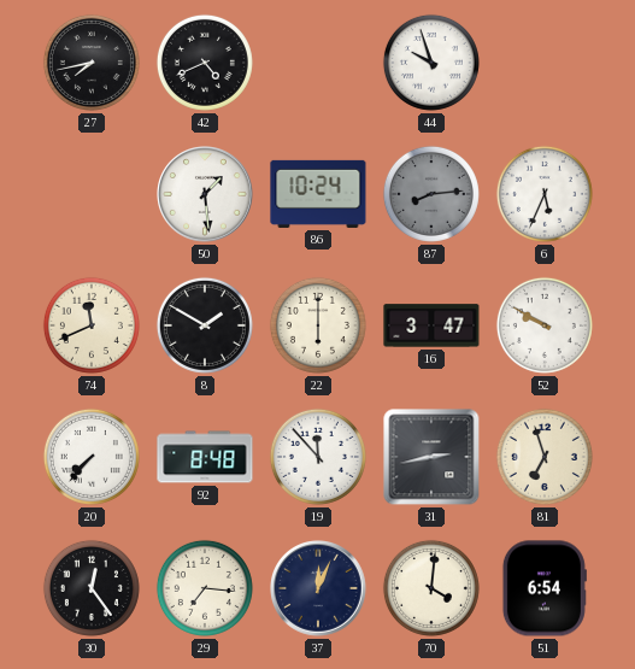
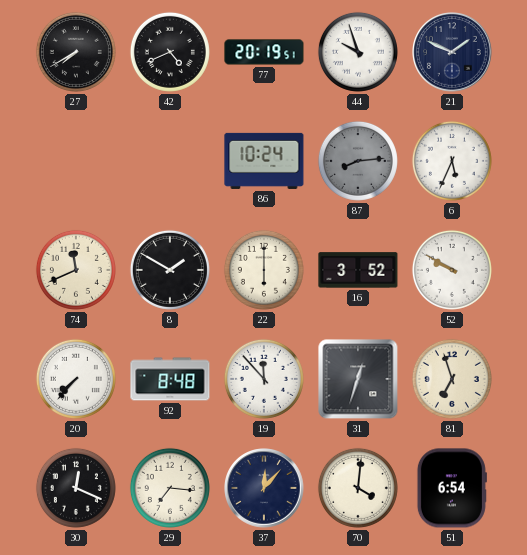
27: 7:43 -> 7:40 (76, 52)
77: none -> 20:19 (264, 52)
21: none -> 1:49 (452, 52)
50: 1:29 -> none (205, 194)
16: 3:47 -> 3:52 (358, 270)
31: 2:43 -> 12:33 (358, 379)
30: 12:24 -> 12:19 (76, 488)
37: 12:04 -> 12:07 (264, 488)
